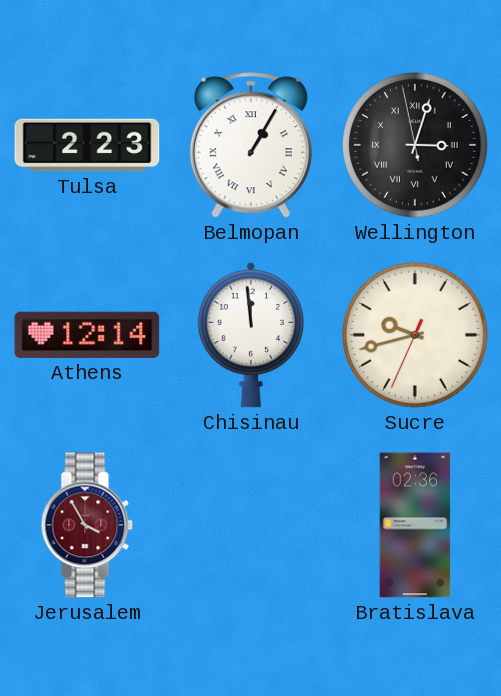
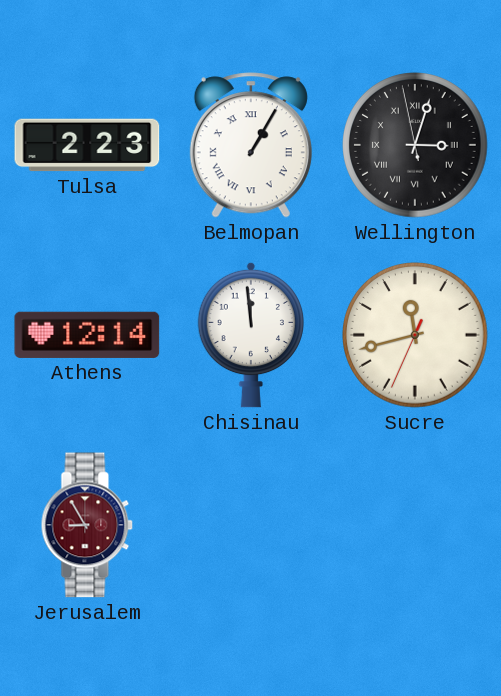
Sucre: 9:42 -> 11:42 (416, 336)
Jerusalem: 3:55 -> 8:55 (87, 525)
Bratislava: 02:36 -> none (415, 525)
